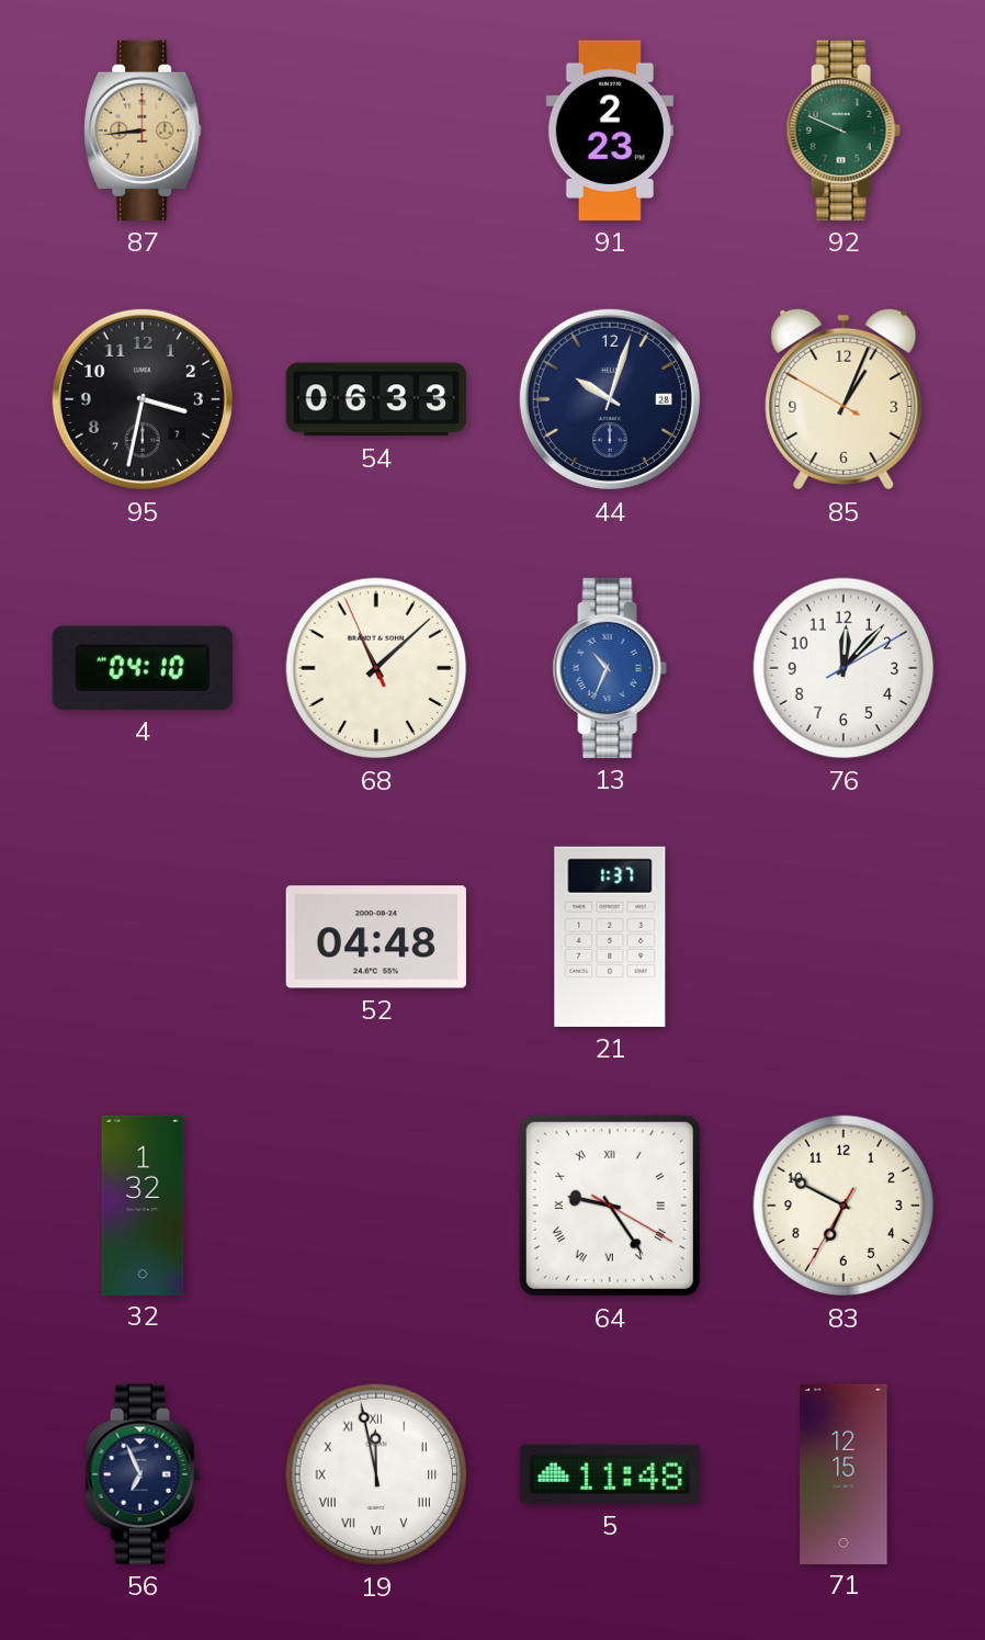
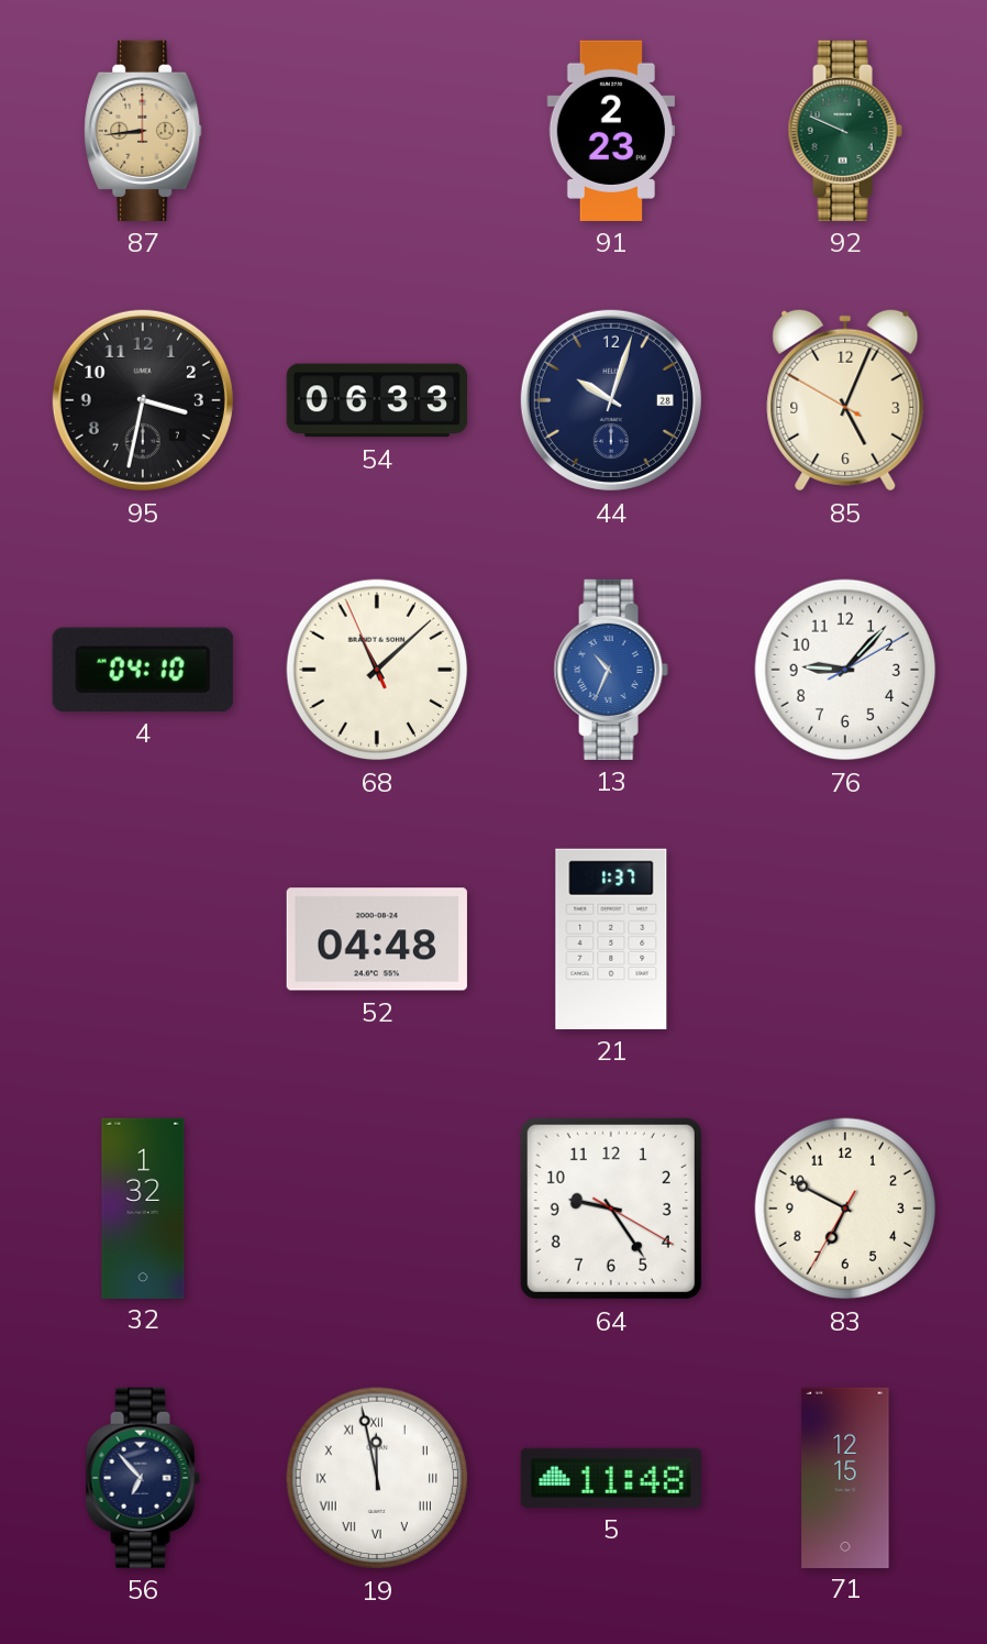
85: 1:03 -> 5:03 (845, 400)
76: 12:07 -> 9:07 (845, 670)
64 numerals: Roman -> Arabic (611, 1209)
56: 6:56 -> 6:53 (143, 1478)
